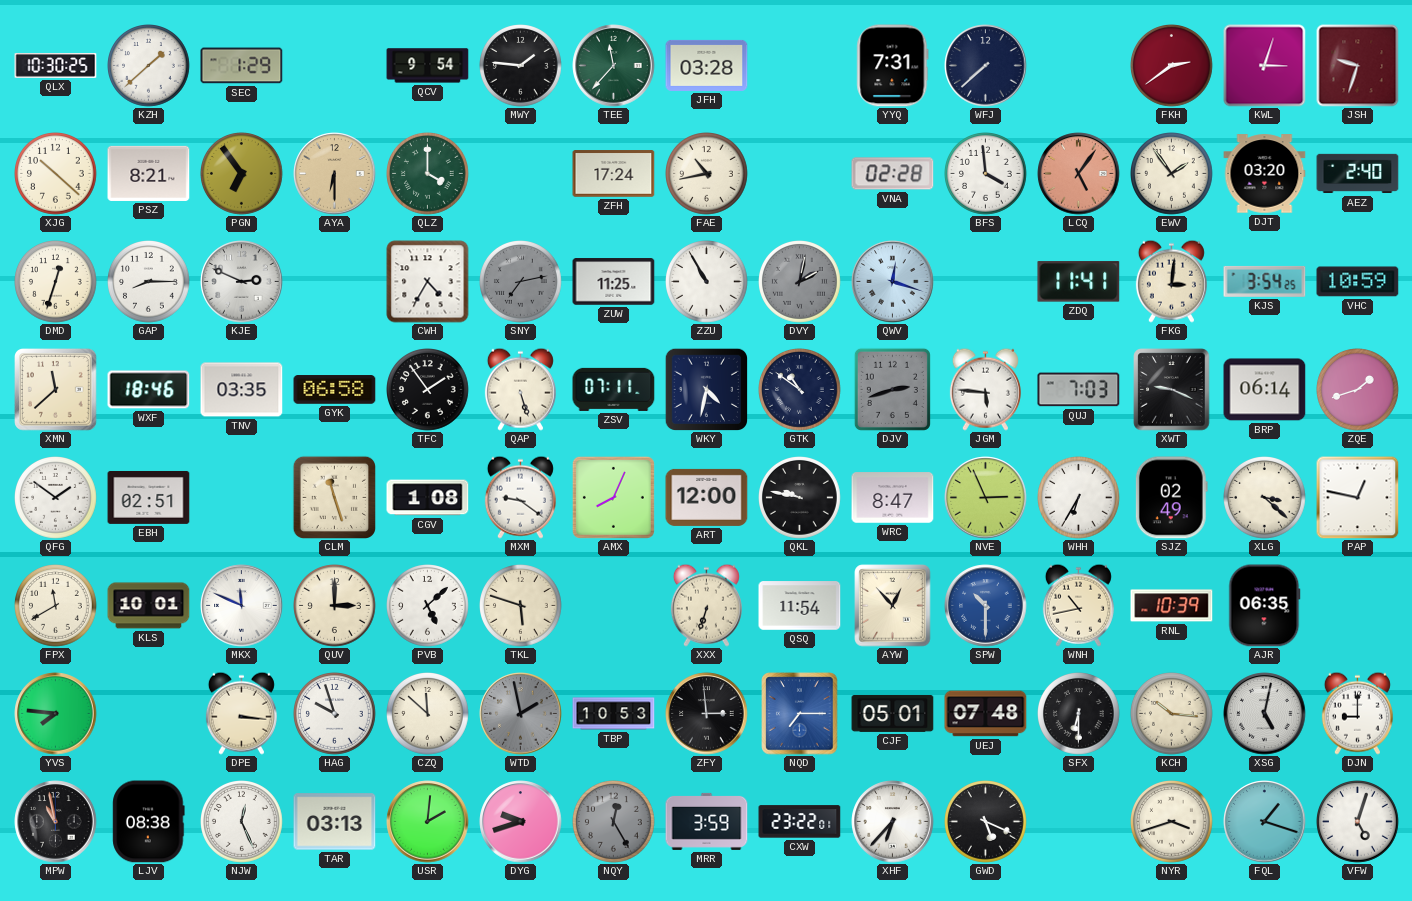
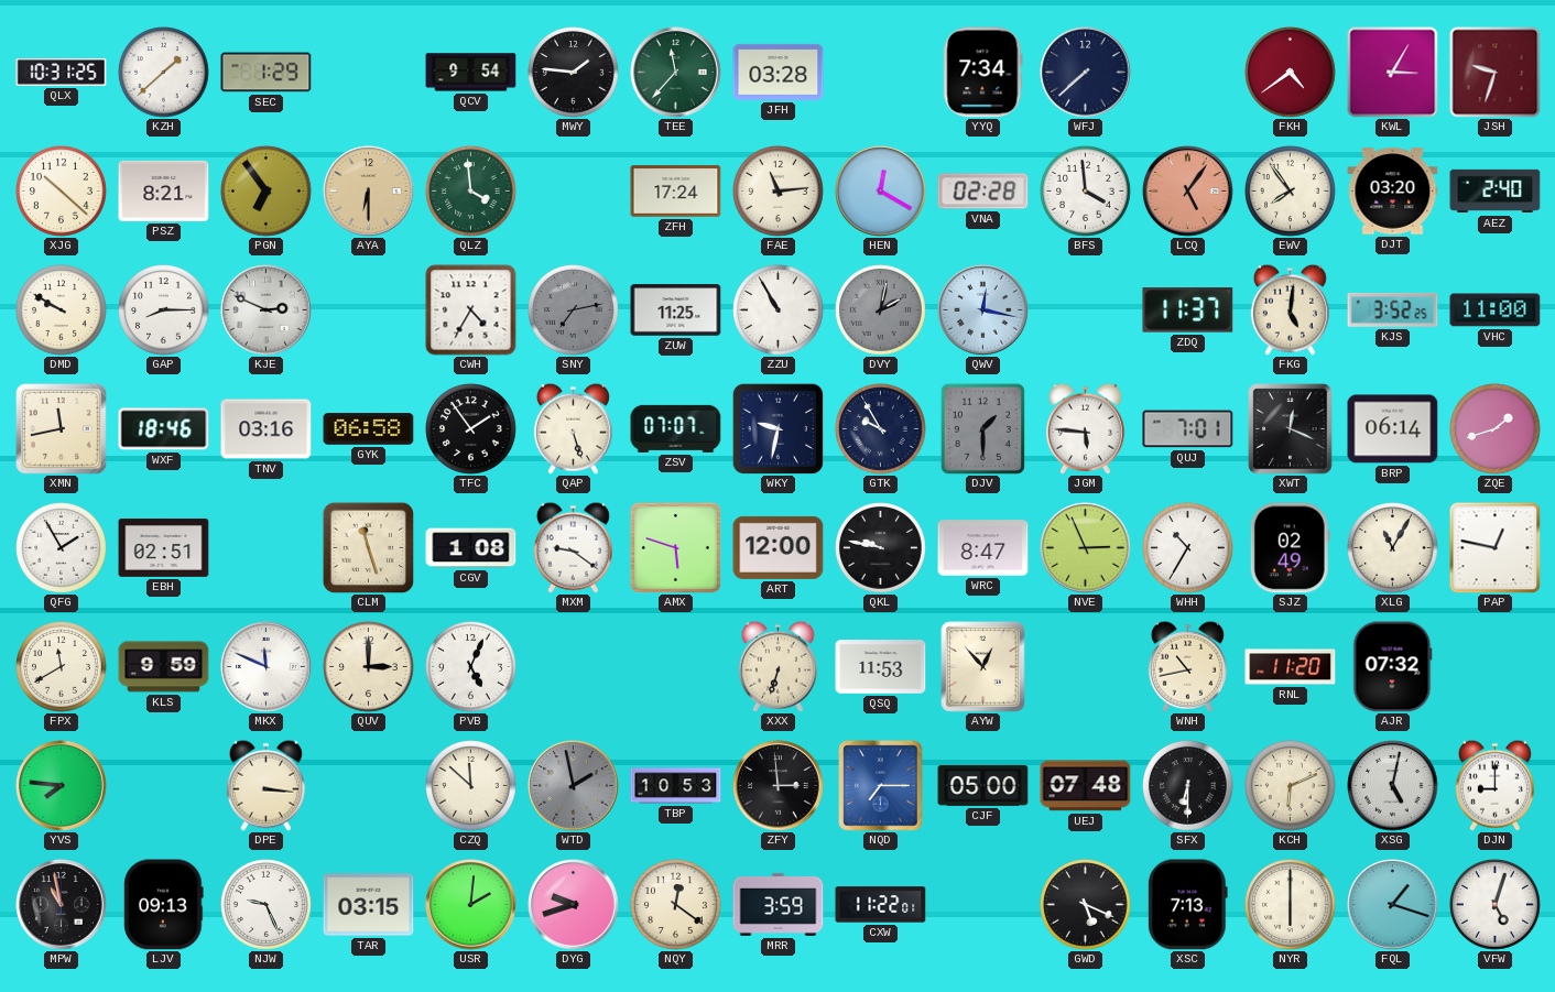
QLX: 10:30 -> 10:31 (62, 73)
YYQ: 7:31 -> 7:34 (983, 73)
FKH: 2:39 -> 4:39 (1291, 73)
KWL: 3:03 -> 3:05 (1393, 73)
QLZ: 4:00 -> 3:59 (471, 192)
FAE: 10:43 -> 11:14 (779, 192)
HEN: none -> 12:20 (881, 192)
EWV: 1:54 -> 7:54 (1291, 192)
DMD: 12:33 -> 9:50 (62, 310)
QWV: 12:18 -> 12:17 (983, 310)
ZDQ: 11:41 -> 11:37 (1188, 310)
FKG: 3:01 -> 5:01 (1290, 309)
KJS: 3:54 -> 3:52 (1393, 309)
VHC: 10:59 -> 11:00 (1496, 310)
XMN: 11:38 -> 11:43 (62, 429)
TNV: 03:35 -> 03:16 (267, 429)
ZSV: 07:11 -> 07:07 (676, 428)
WKY: 4:32 -> 9:32 (777, 428)
GTK: 10:51 -> 9:55 (881, 429)
DJV: 2:42 -> 1:30 (982, 428)
QUJ: 7:03 -> 7:01 (1188, 429)
XWT: 9:19 -> 12:19 (1291, 429)
QFG: 1:51 -> 1:55 (62, 548)
AMX: 8:04 -> 5:48 (675, 547)
WHH: 6:35 -> 10:35 (1188, 548)
XLG: 3:22 -> 11:05 (1393, 548)
KLS: 10:01 -> 9:59 (164, 667)
PVB: 5:08 -> 5:04 (471, 667)
TKL: 5:48 -> none (521, 606)
QSQ: 11:54 -> 11:53 (881, 667)
SPW: 10:30 -> none (986, 606)
RNL: 10:39 -> 11:20 (1291, 667)
AJR: 06:35 -> 07:32 (1393, 667)
HAG: 9:57 -> none (335, 714)
CJF: 05:01 -> 05:00 (983, 785)
KCH: 10:16 -> 6:11 (1291, 786)
LJV: 08:38 -> 09:13 (164, 905)
NJW: 12:26 -> 9:26 (267, 905)
TAR: 03:13 -> 03:15 (369, 905)
NQY: 12:25 -> 12:21 (676, 905)
NQY dial: grey -> cream (676, 905)
CXW: 23:22 -> 11:22 (881, 905)
XHF: 6:37 -> none (893, 822)
XSC: none -> 7:13 (1187, 905)
NYR: 3:42 -> 6:00 (1291, 905)
